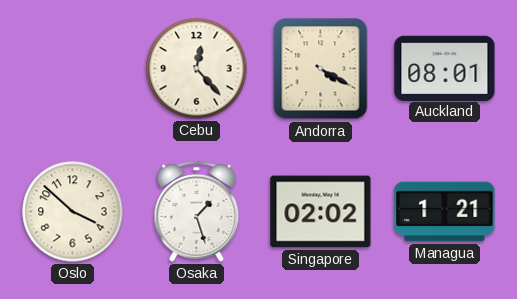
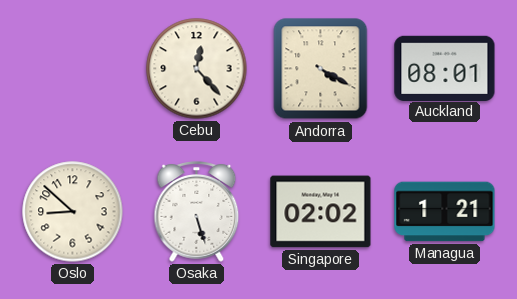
Oslo: 3:52 -> 8:52 (73, 212)
Osaka: 1:27 -> 5:27 (197, 212)
